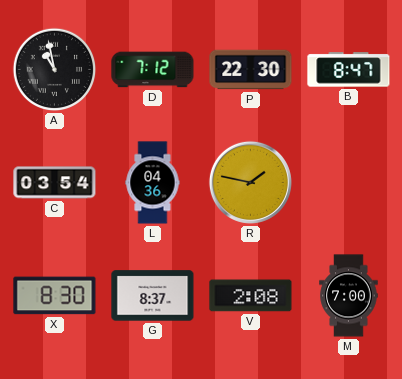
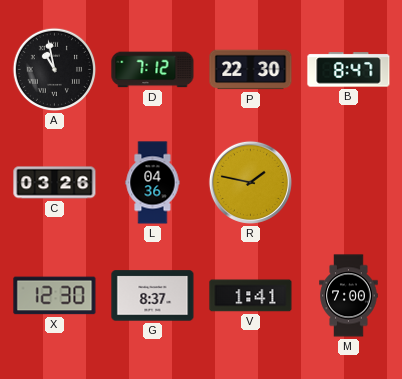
C: 03:54 -> 03:26 (55, 183)
X: 8:30 -> 12:30 (55, 296)
V: 2:08 -> 1:41 (251, 296)
